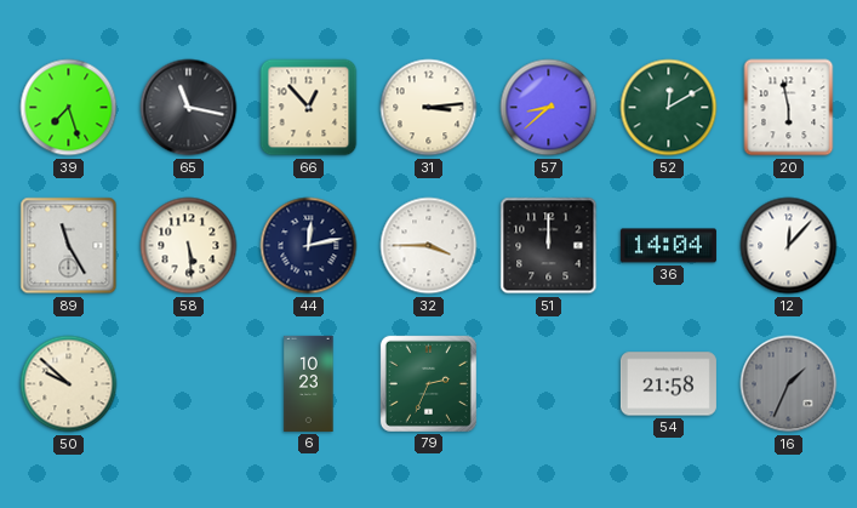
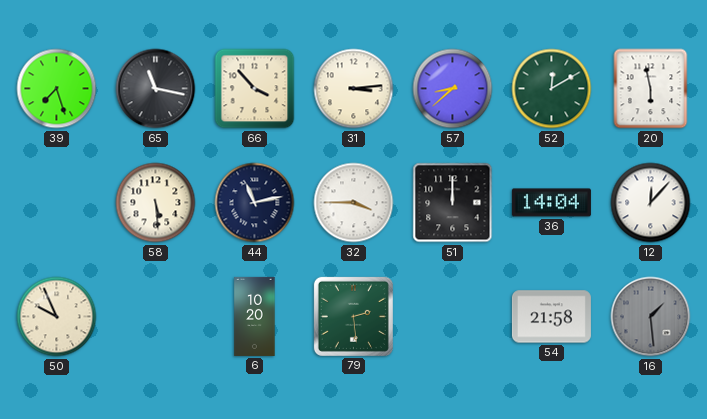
66: 12:53 -> 3:53 (255, 89)
89: 11:25 -> none (69, 246)
44: 12:13 -> 11:13 (255, 203)
50: 9:52 -> 9:56 (57, 317)
6: 10:23 -> 10:20 (255, 316)
79: 2:34 -> 2:29 (353, 316)
16: 1:34 -> 1:29 (651, 317)
